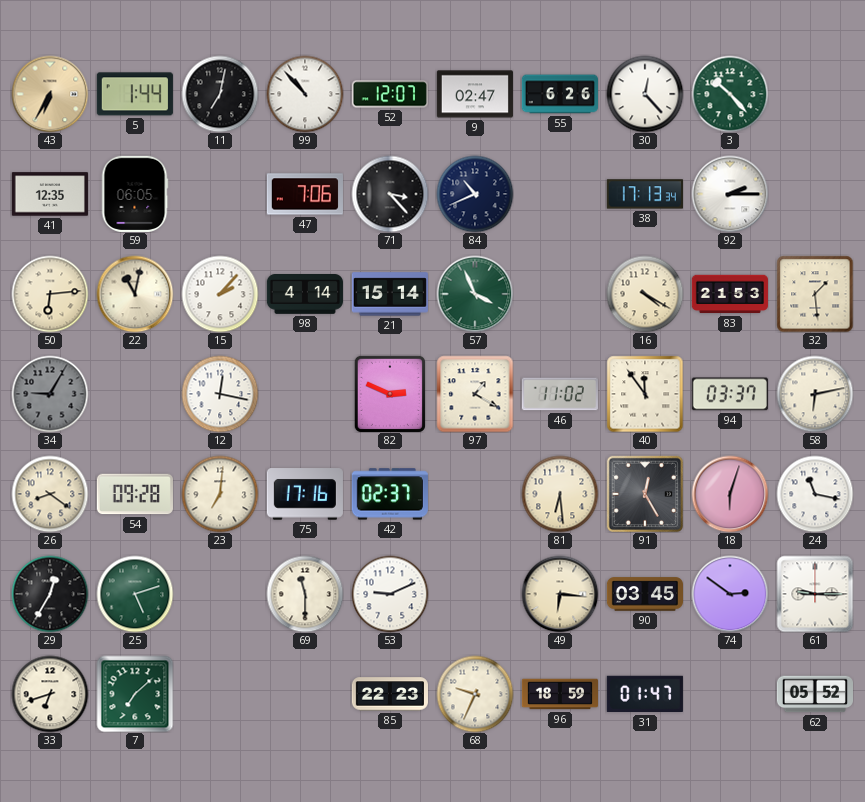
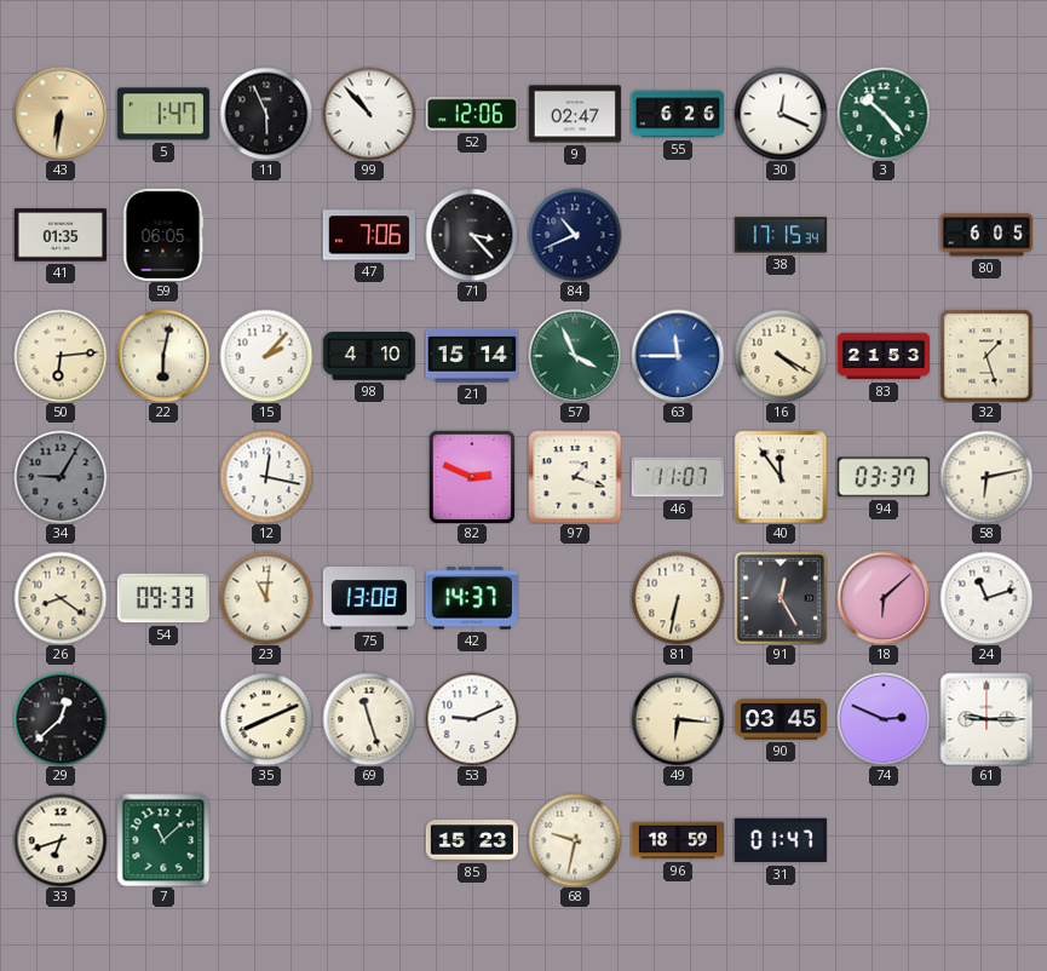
43: 6:35 -> 6:31 (61, 114)
5: 1:44 -> 1:47 (163, 114)
11: 7:02 -> 5:56 (266, 114)
52: 12:07 -> 12:06 (472, 114)
30: 12:23 -> 12:19 (781, 114)
41: 12:35 -> 01:35 (61, 235)
38: 17:13 -> 17:15 (781, 235)
92: 2:15 -> none (730, 194)
80: none -> 6:05 (986, 235)
22: 11:02 -> 6:02 (163, 356)
98: 4:14 -> 4:10 (369, 357)
63: none -> 11:45 (678, 356)
32: 1:29 -> 1:27 (986, 356)
97: 1:20 -> 1:18 (575, 477)
46: 11:02 -> 11:07 (678, 477)
54: 09:28 -> 09:33 (163, 598)
23: 7:01 -> 11:01 (266, 598)
75: 17:16 -> 13:08 (369, 598)
42: 02:37 -> 14:37 (472, 598)
81: 6:29 -> 6:32 (678, 598)
18: 6:03 -> 6:08 (884, 598)
24: 11:17 -> 11:12 (986, 598)
29: 12:35 -> 12:38 (61, 719)
25: 5:12 -> none (135, 594)
35: none -> 8:11 (266, 719)
69: 11:30 -> 11:27 (369, 719)
74: 2:51 -> 2:49 (884, 719)
7: 7:08 -> 11:08 (163, 840)
85: 22:23 -> 15:23 (472, 840)
68: 9:34 -> 9:32 (575, 840)
62: 05:52 -> none (814, 694)
